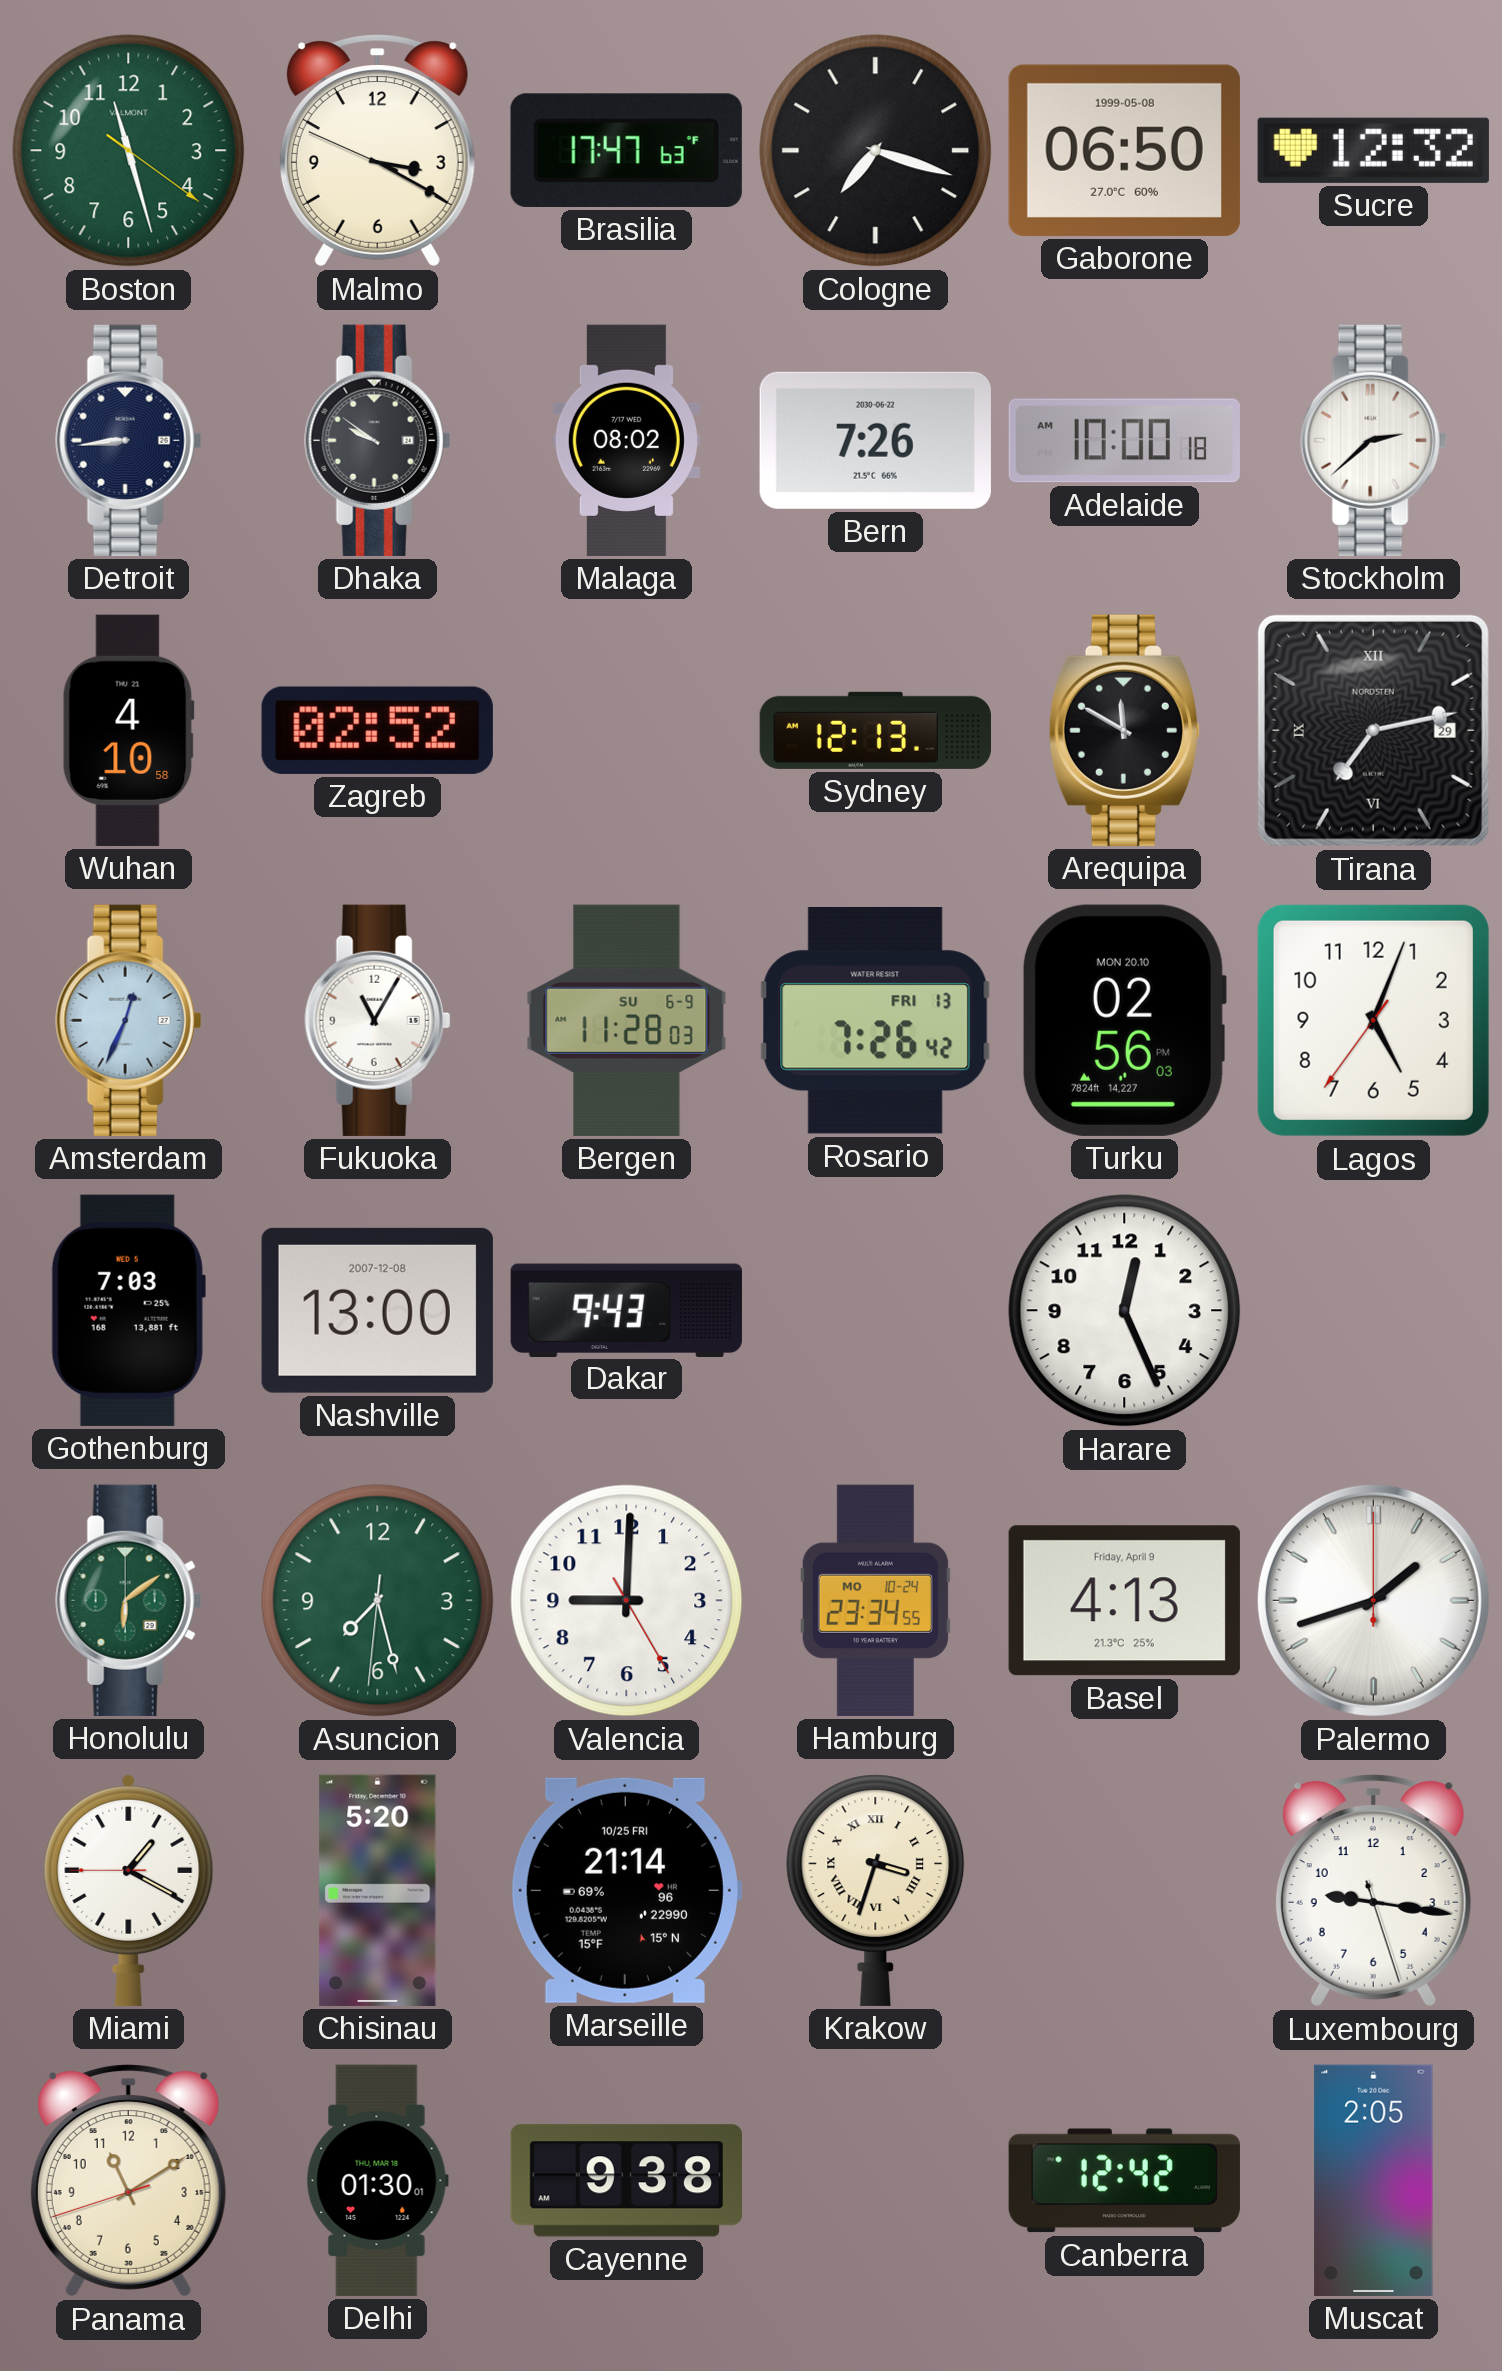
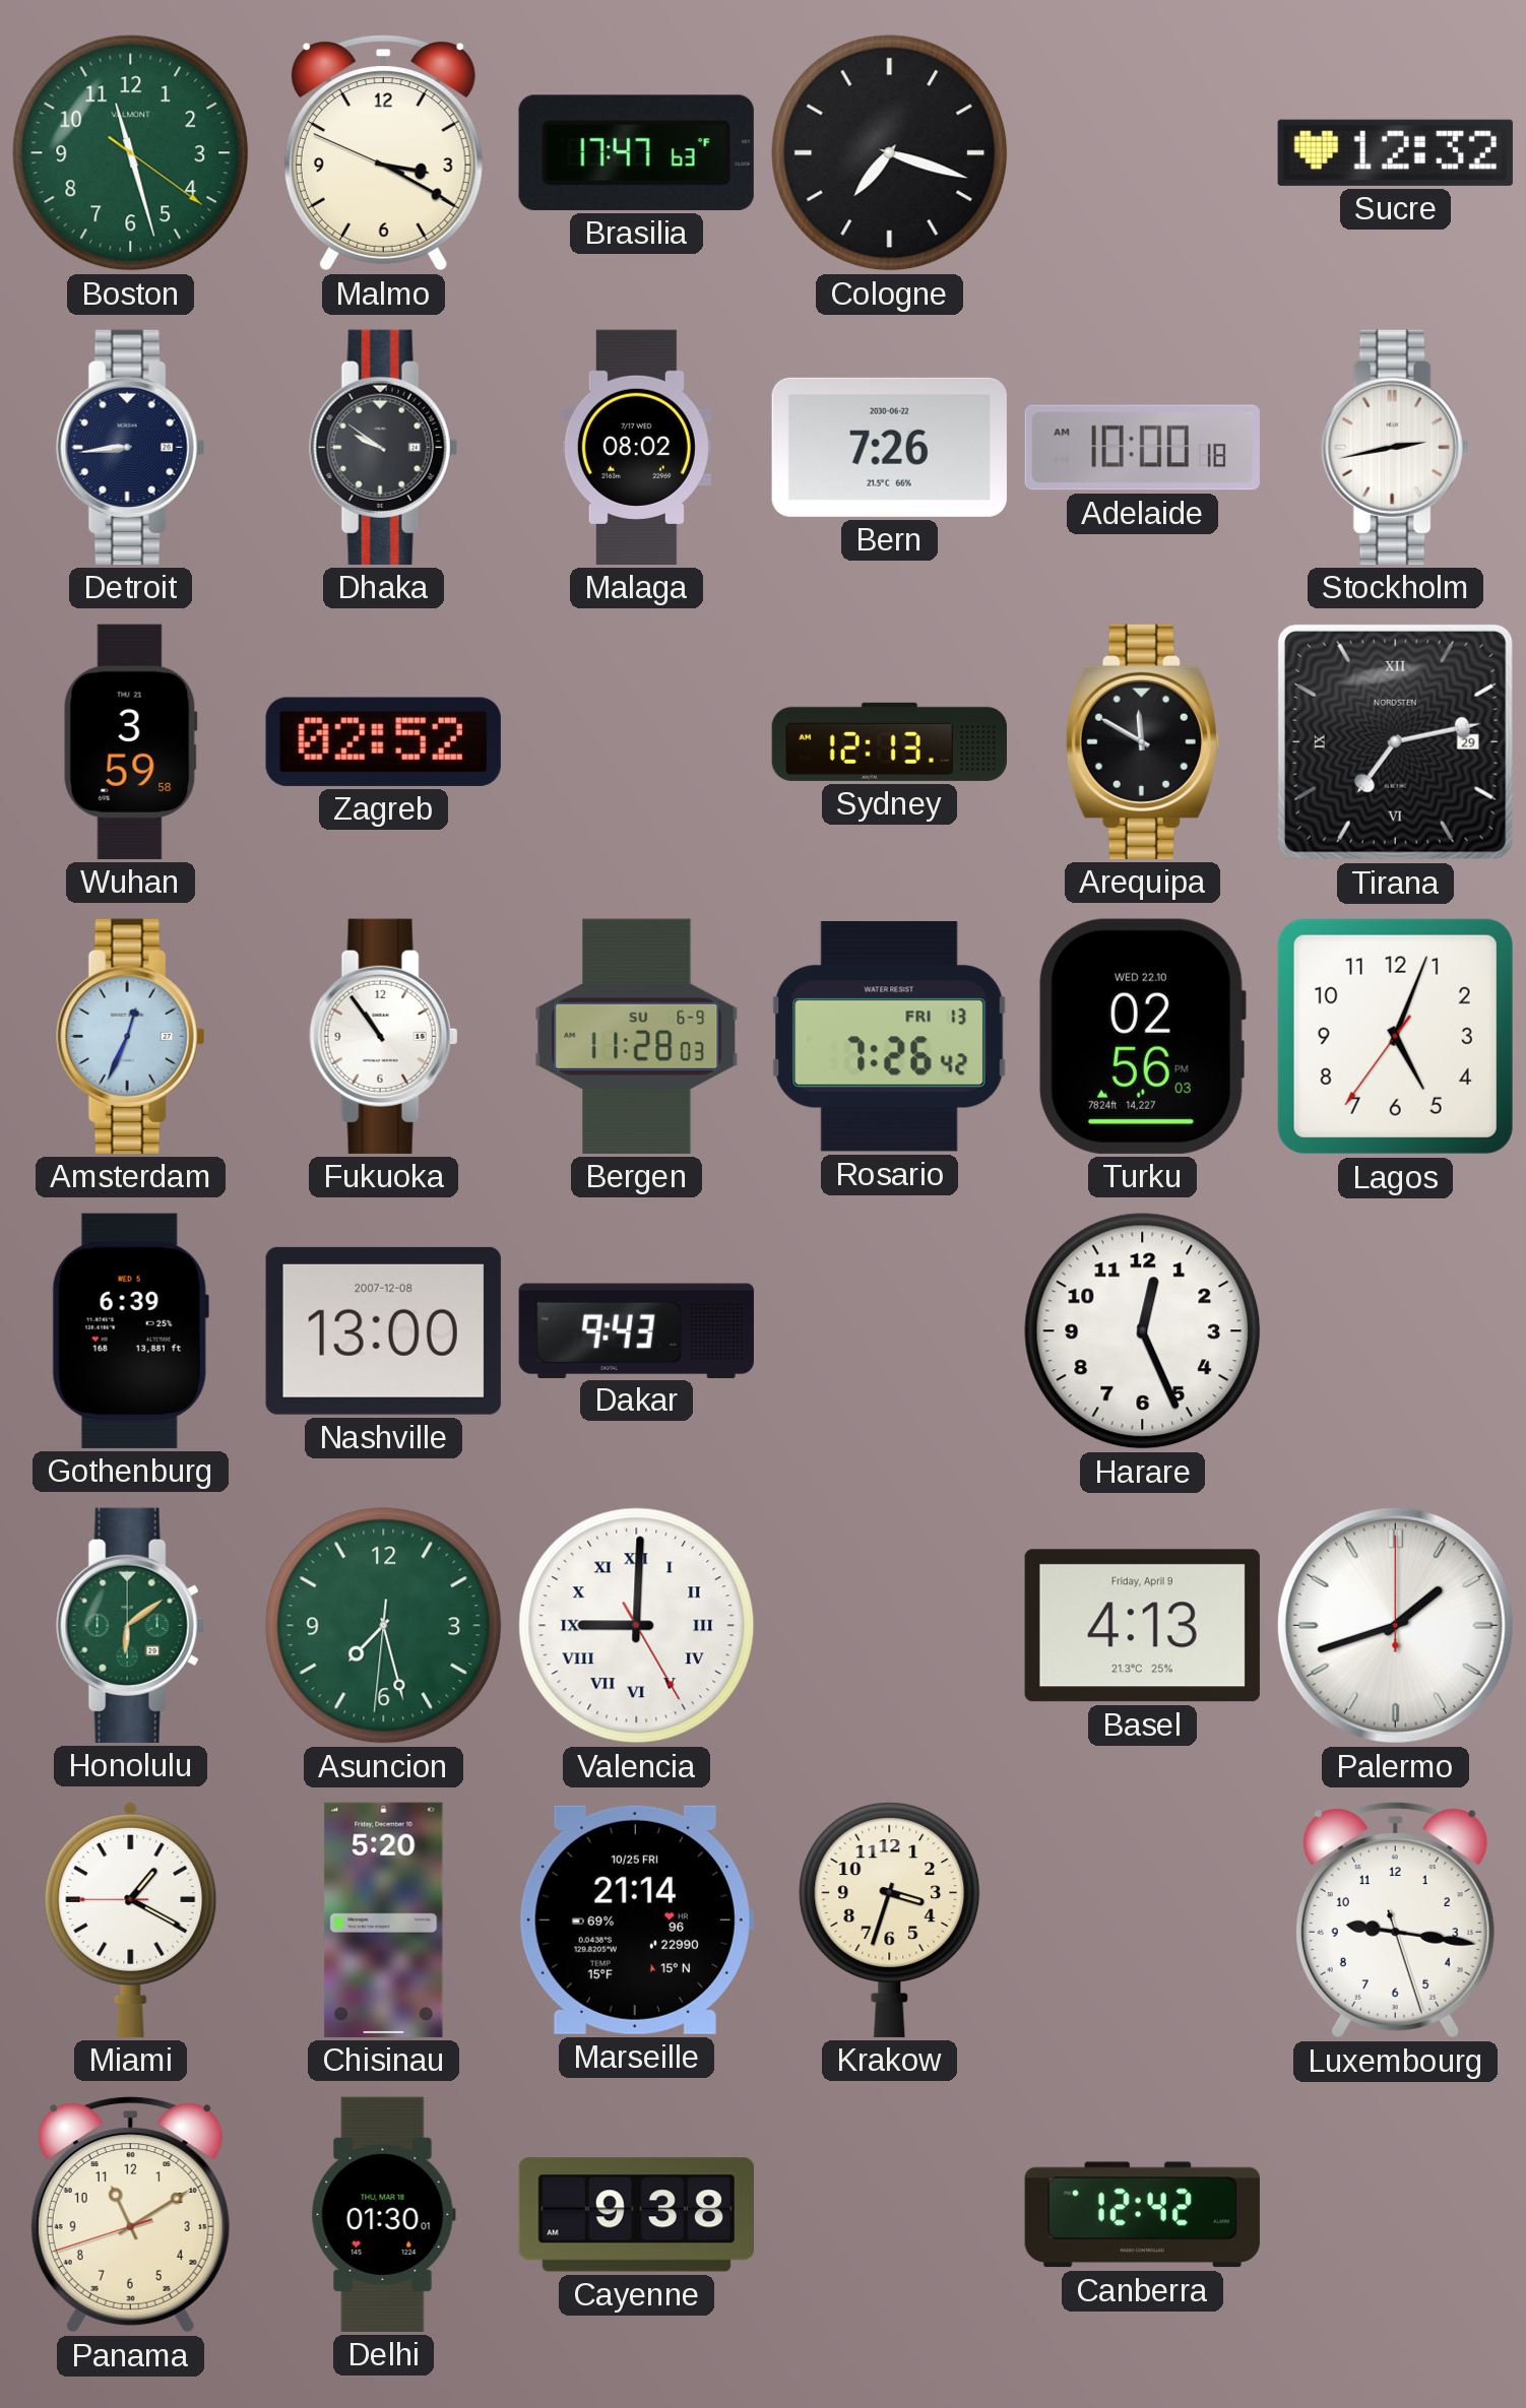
Gaborone: 06:50 -> none (1124, 150)
Stockholm: 2:38 -> 2:43 (1396, 447)
Wuhan: 4:10 -> 3:59 (130, 741)
Fukuoka: 11:05 -> 10:54 (384, 1036)
Turku date: MON 20.10 -> WED 22.10 (1142, 1036)
Gothenburg: 7:03 -> 6:39 (130, 1330)
Valencia numerals: Arabic -> Roman (637, 1626)
Hamburg: 23:34 -> none (875, 1600)
Krakow numerals: Roman -> Arabic (890, 1919)
Muscat: 2:05 -> none (1374, 2180)
